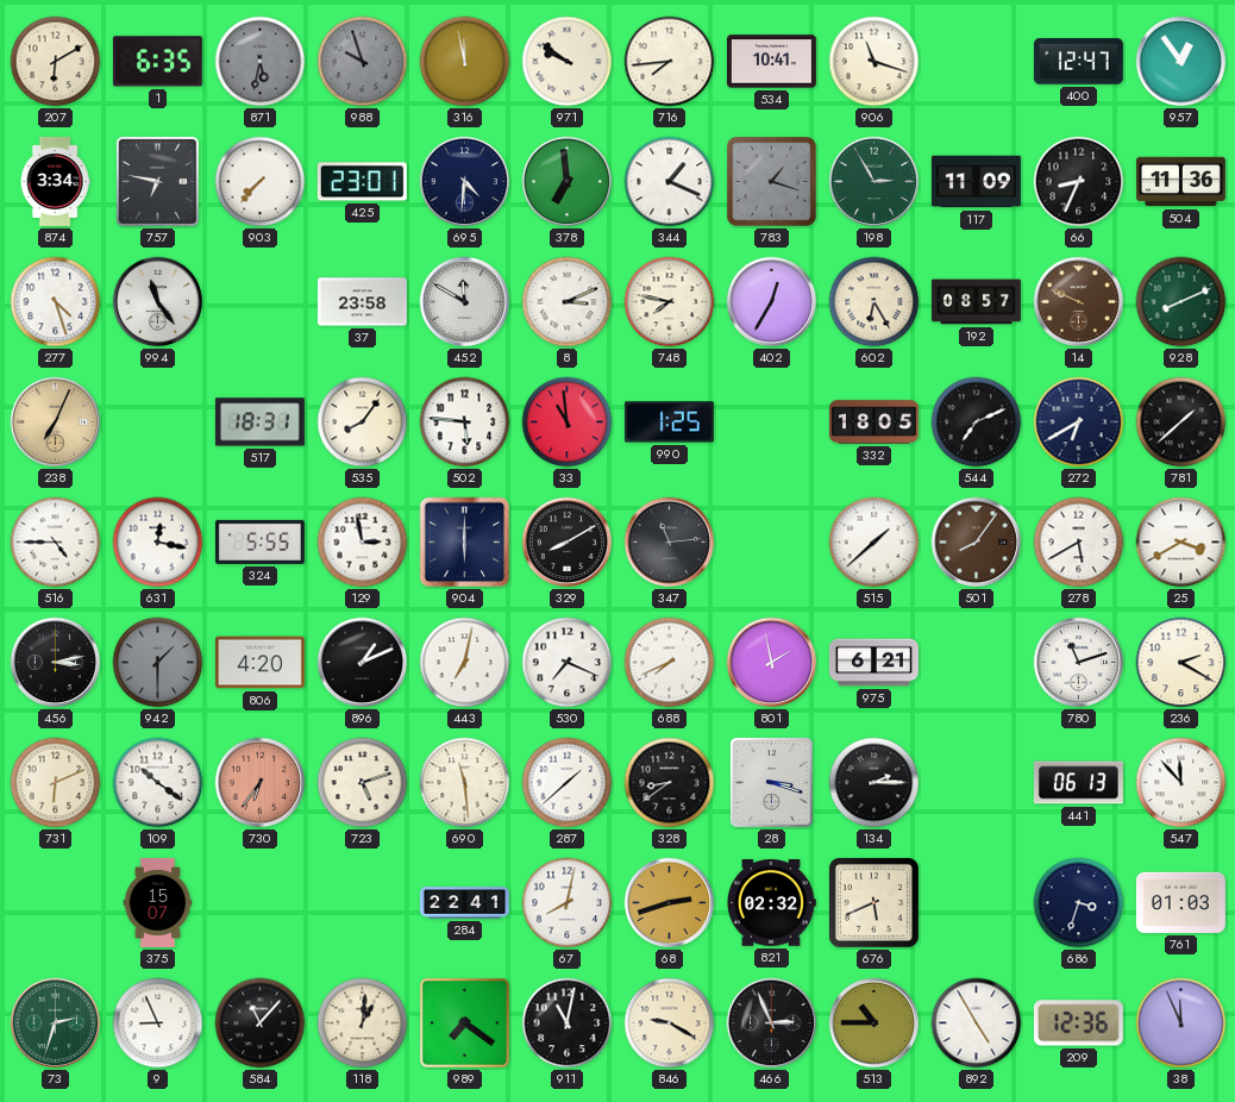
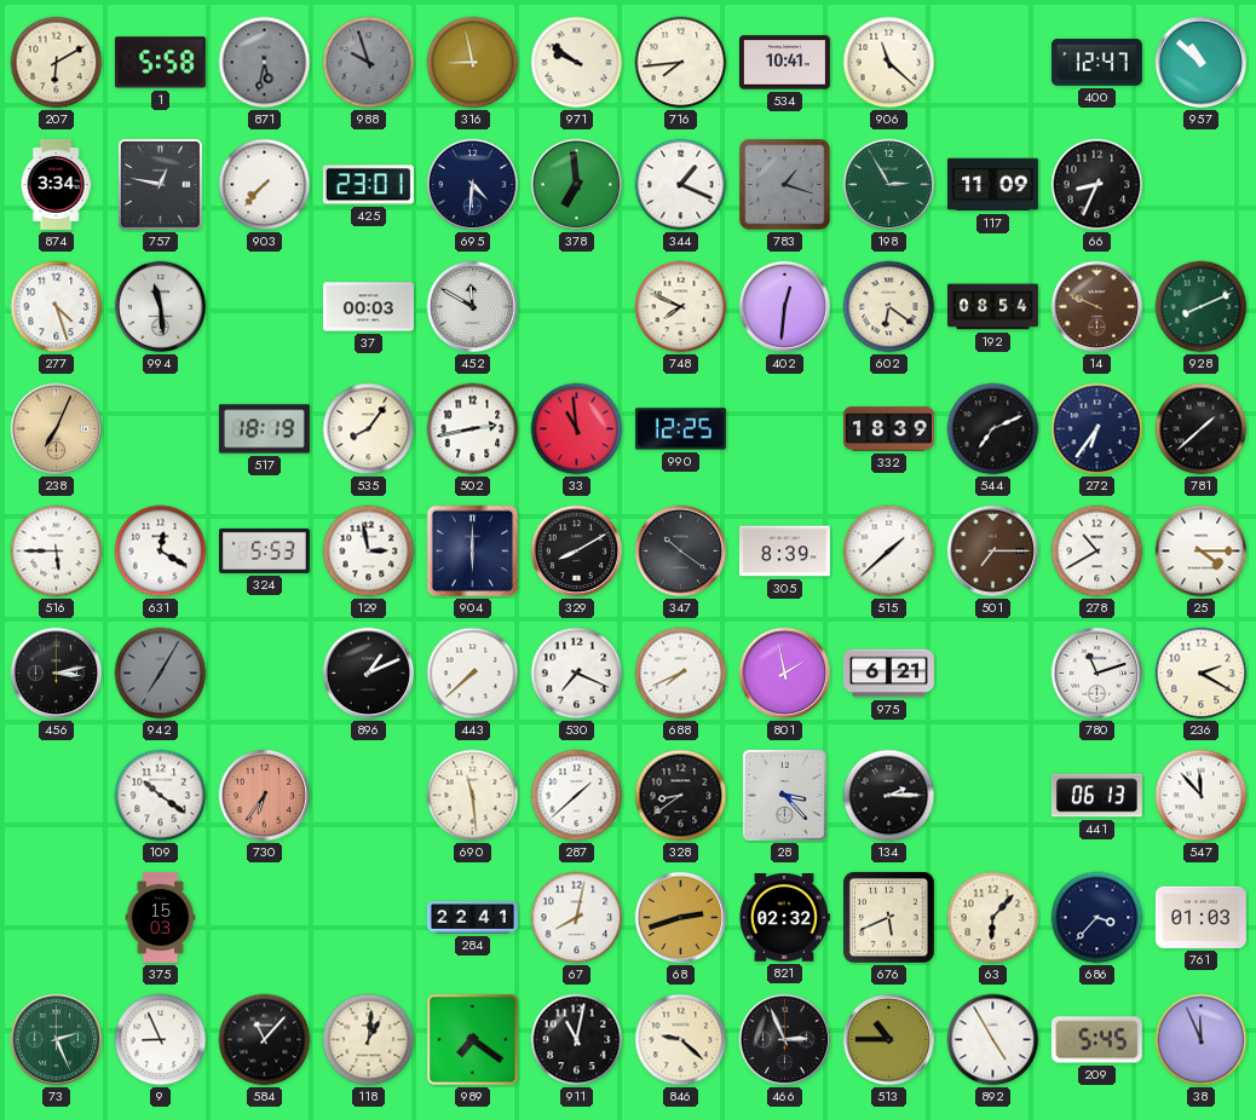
1: 6:35 -> 5:58 (160, 63)
316: 11:58 -> 8:58 (473, 63)
906: 11:18 -> 11:22 (889, 63)
957: 12:54 -> 10:52 (1202, 63)
757: 6:47 -> 12:47 (160, 184)
504: 11:36 -> none (1180, 182)
994: 11:24 -> 11:29 (161, 307)
37: 23:58 -> 00:03 (368, 307)
8: 3:11 -> none (568, 302)
748: 7:47 -> 7:49 (681, 307)
402: 12:35 -> 12:31 (785, 307)
602: 6:25 -> 6:21 (889, 307)
192: 08:57 -> 08:54 (992, 307)
517: 18:31 -> 18:19 (264, 429)
502: 5:46 -> 2:43 (473, 429)
990: 1:25 -> 12:25 (680, 429)
332: 18:05 -> 18:39 (888, 429)
272: 6:40 -> 6:36 (1097, 429)
516: 4:45 -> 5:45 (57, 552)
631: 12:17 -> 12:20 (161, 552)
324: 5:55 -> 5:53 (264, 550)
347: 11:14 -> 10:21 (681, 552)
305: none -> 8:39 (784, 552)
501: 8:06 -> 7:15 (993, 552)
278: 5:40 -> 10:40 (1097, 552)
25: 3:40 -> 4:15 (1202, 552)
942: 1:30 -> 7:05 (161, 674)
806: 4:20 -> none (259, 663)
443: 7:02 -> 7:38 (473, 674)
731: 6:11 -> none (56, 783)
723: 5:12 -> none (363, 783)
28: 3:18 -> 3:23 (784, 795)
375: 15:07 -> 15:03 (161, 917)
63: none -> 6:07 (993, 918)
686: 3:33 -> 3:37 (1097, 918)
73: 2:33 -> 2:26 (57, 1040)
846: 9:20 -> 9:22 (681, 1040)
209: 12:36 -> 5:45 (1096, 1040)
